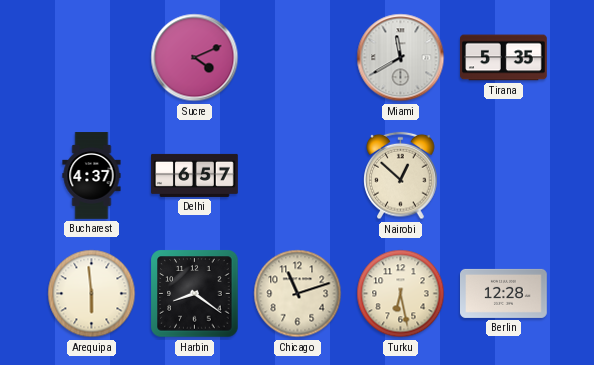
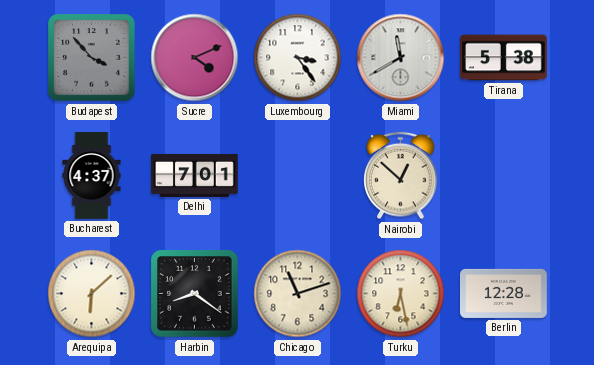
Budapest: none -> 3:53 (92, 58)
Luxembourg: none -> 3:24 (298, 58)
Tirana: 5:35 -> 5:38 (504, 58)
Delhi: 6:57 -> 7:01 (195, 175)
Arequipa: 5:59 -> 6:08 (92, 294)
